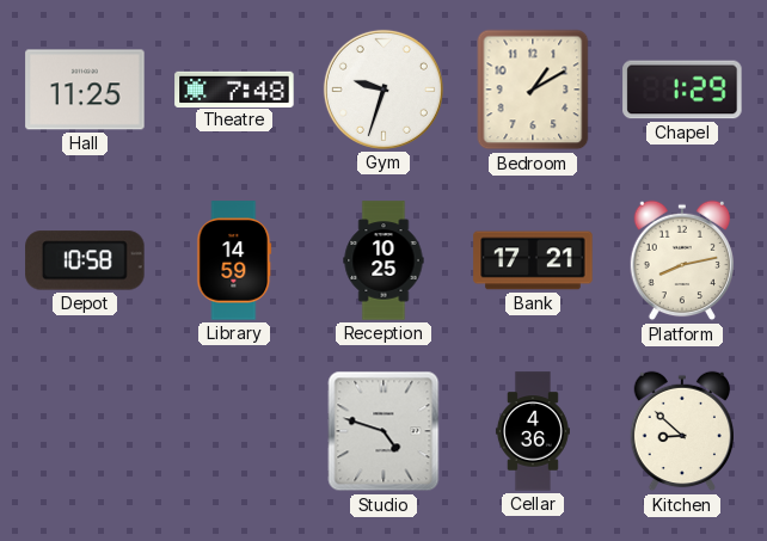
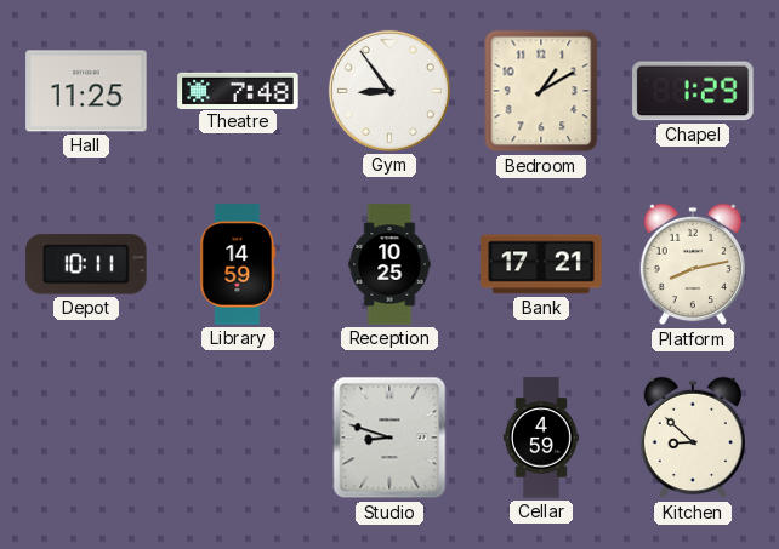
Gym: 9:33 -> 8:54 (389, 91)
Depot: 10:58 -> 10:11 (86, 264)
Studio: 4:48 -> 8:48 (389, 438)
Cellar: 4:36 -> 4:59 (541, 438)
